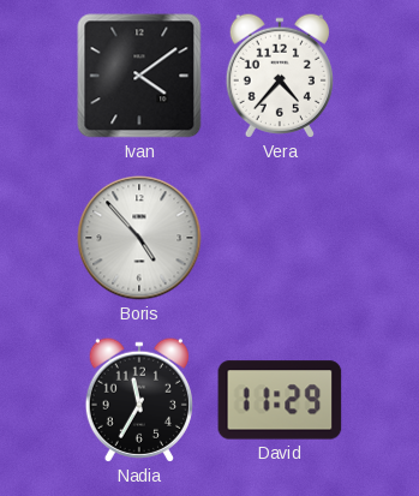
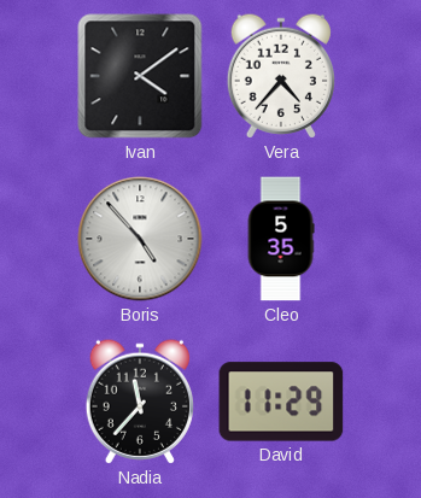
Cleo: none -> 5:35 (281, 239)
Nadia: 11:35 -> 11:37 (140, 402)
